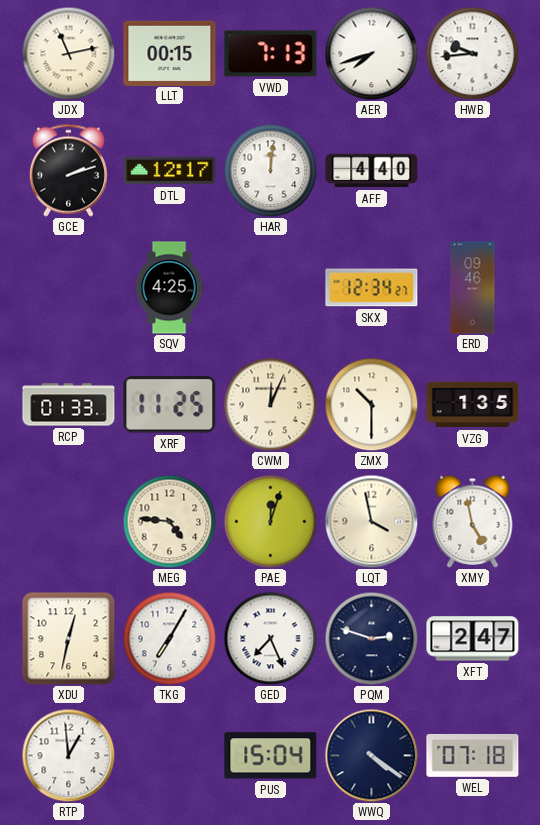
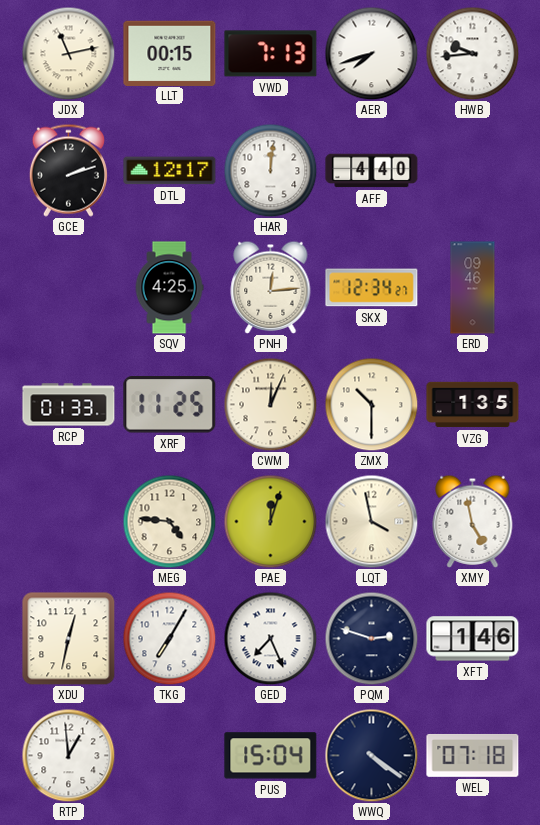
PNH: none -> 12:14 (271, 287)
XFT: 2:47 -> 1:46 (473, 639)
